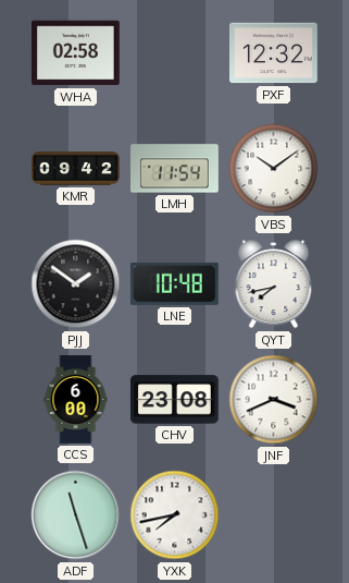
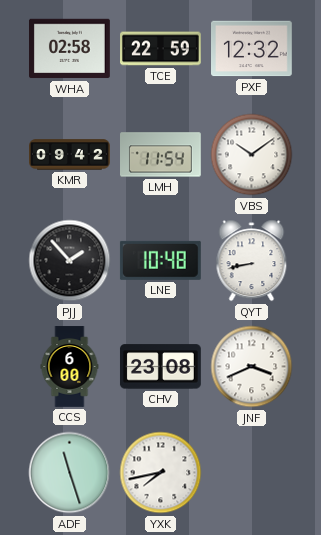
TCE: none -> 22:59 (161, 49)
PJJ: 1:51 -> 1:53 (70, 261)
QYT: 7:43 -> 8:43 (252, 261)
